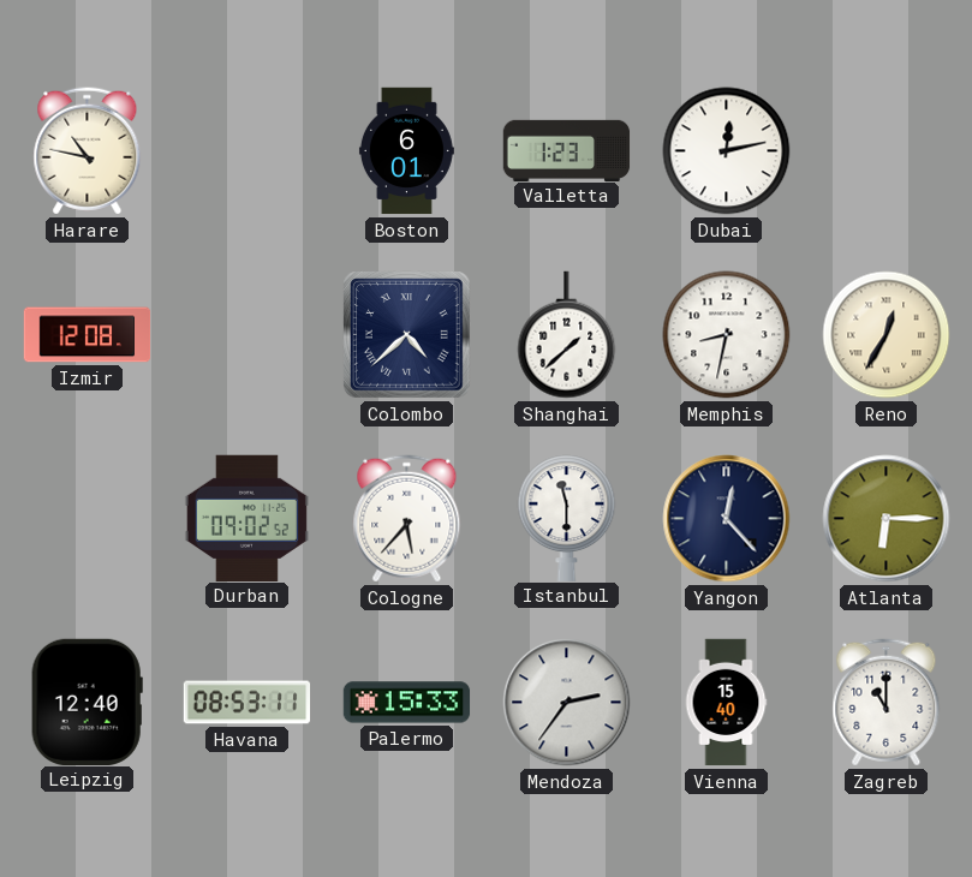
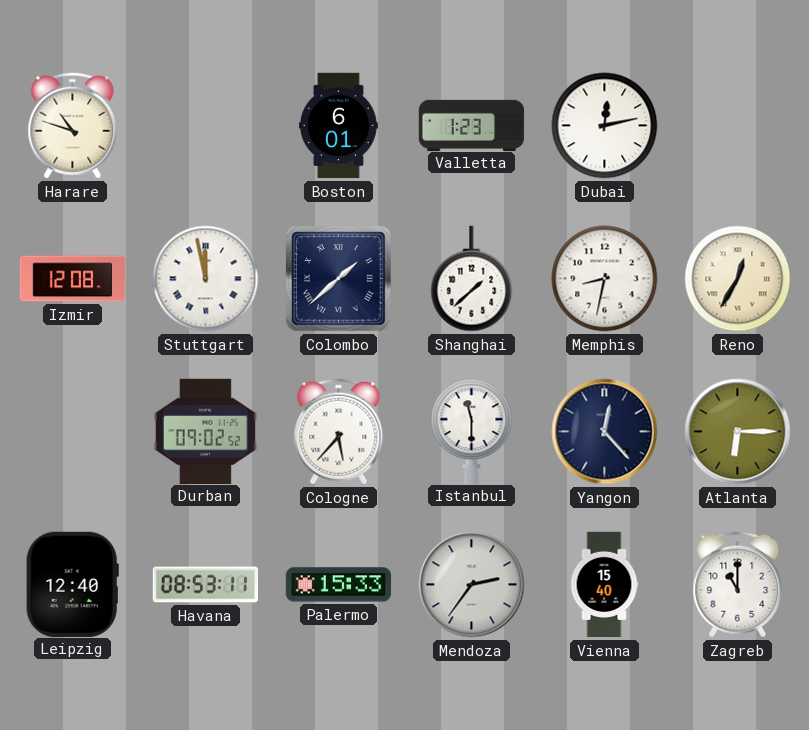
Harare: 10:47 -> 10:48 (73, 126)
Stuttgart: none -> 11:58 (206, 279)
Colombo: 4:38 -> 1:38 (339, 279)
